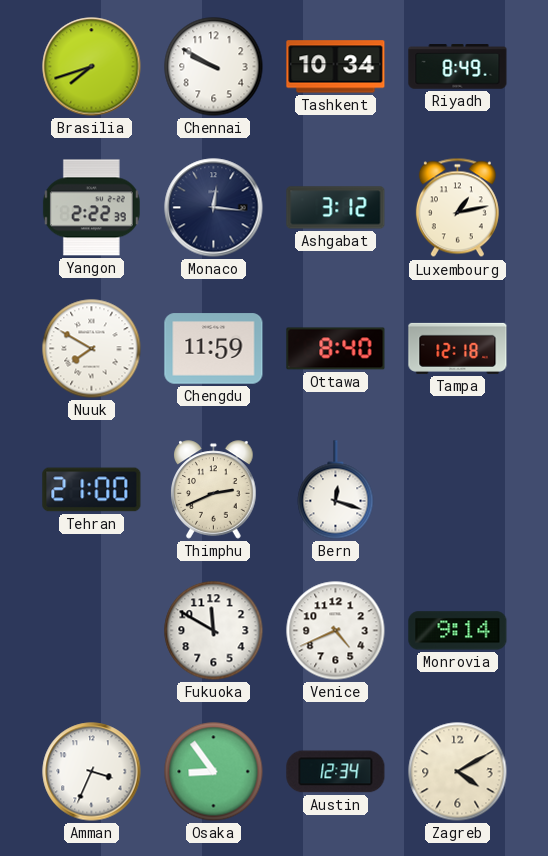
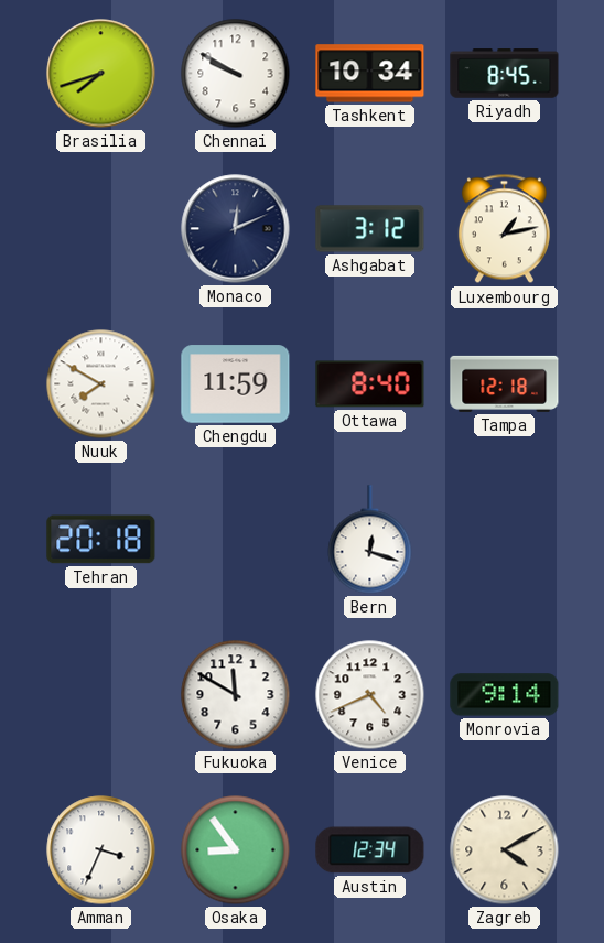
Riyadh: 8:49 -> 8:45 (505, 74)
Yangon: 2:22 -> none (91, 208)
Monaco: 12:16 -> 12:11 (236, 229)
Tehran: 21:00 -> 20:18 (101, 540)
Thimphu: 2:41 -> none (214, 490)
